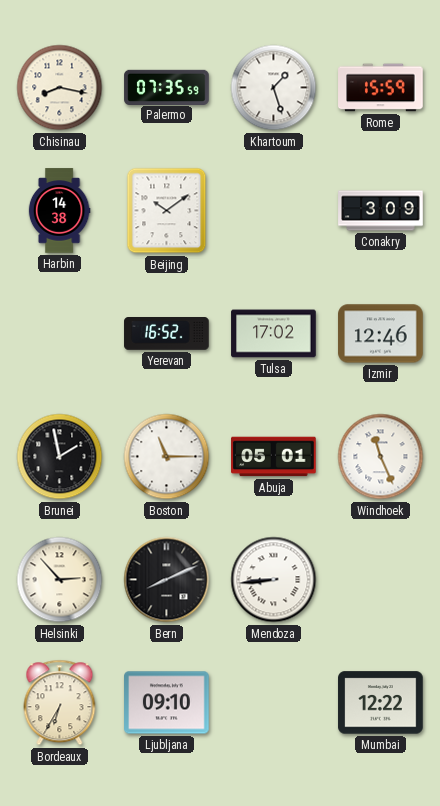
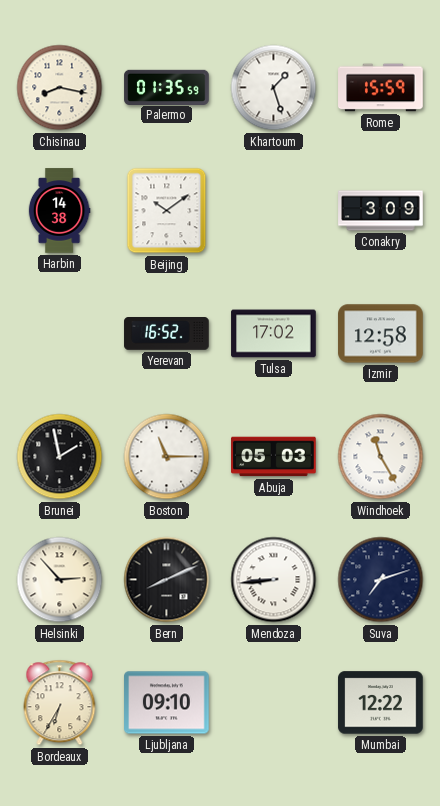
Palermo: 07:35 -> 01:35 (167, 87)
Izmir: 12:46 -> 12:58 (381, 334)
Abuja: 05:01 -> 05:03 (274, 457)
Windhoek: 11:26 -> 11:25 (381, 457)
Suva: none -> 7:12 (381, 580)
